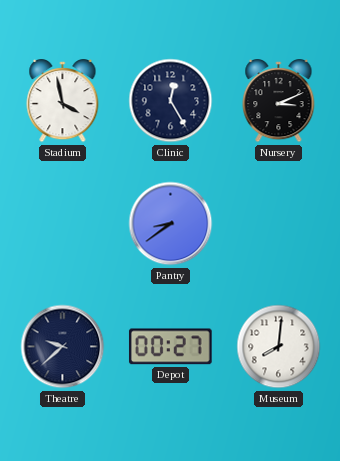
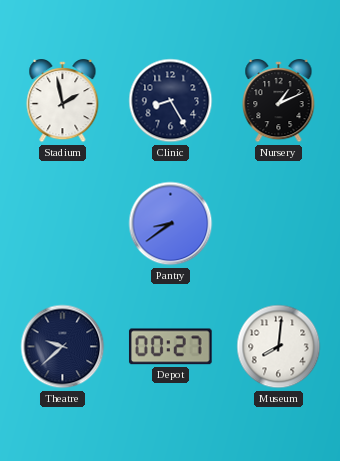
Stadium: 3:58 -> 1:58 (63, 102)
Clinic: 12:25 -> 8:25 (171, 101)
Nursery: 3:11 -> 1:11 (279, 102)
